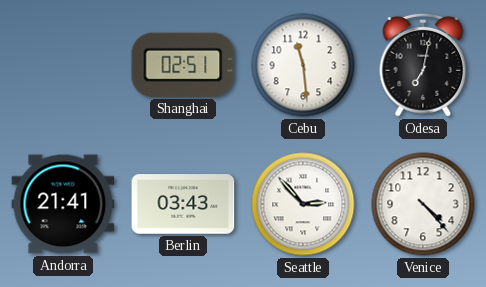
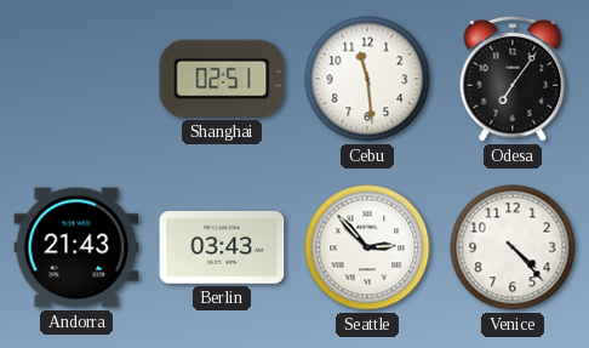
Odesa: 7:02 -> 7:06 (513, 79)
Andorra: 21:41 -> 21:43 (76, 247)
